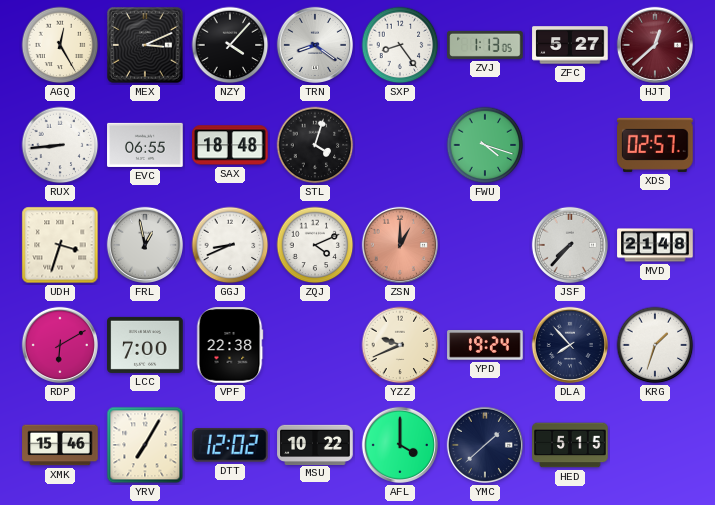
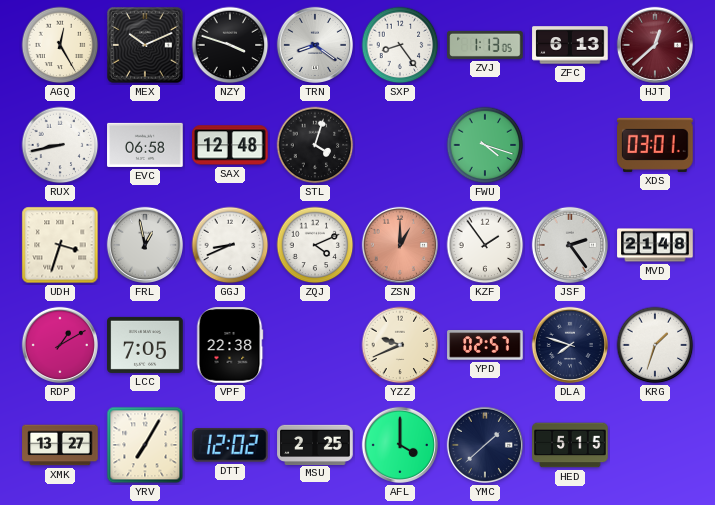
MEX: 3:11 -> 10:11 (145, 45)
NZY: 4:07 -> 3:48 (230, 45)
ZFC: 5:27 -> 6:13 (570, 45)
RUX: 8:44 -> 8:43 (60, 145)
EVC: 06:55 -> 06:58 (145, 145)
SAX: 18:48 -> 12:48 (230, 145)
XDS: 02:57 -> 03:01 (655, 145)
KZF: none -> 1:54 (485, 245)
JSF: 7:37 -> 2:24 (570, 245)
RDP: 6:10 -> 1:10 (60, 345)
LCC: 7:00 -> 7:05 (145, 345)
YPD: 19:24 -> 02:57 (485, 345)
DLA: 7:53 -> 7:48 (570, 345)
XMK: 15:46 -> 13:27 (60, 445)
MSU: 10:22 -> 2:25 (315, 444)
